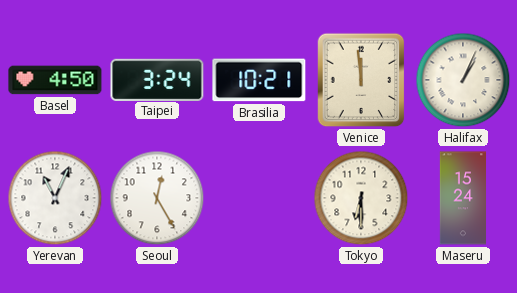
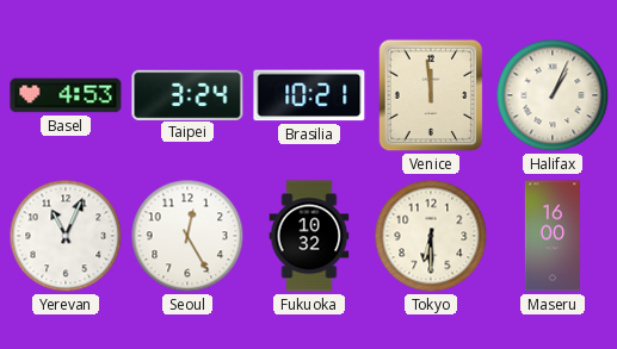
Basel: 4:50 -> 4:53 (66, 95)
Fukuoka: none -> 10:32 (309, 236)
Maseru: 15:24 -> 16:00 (553, 236)
